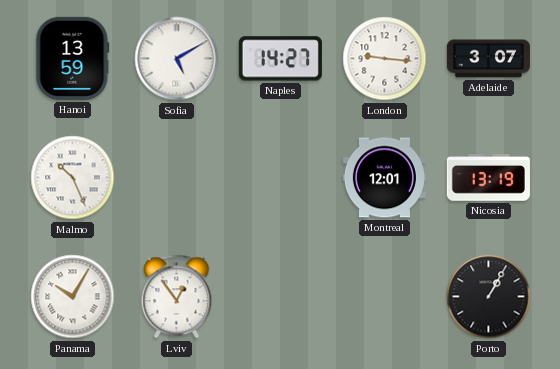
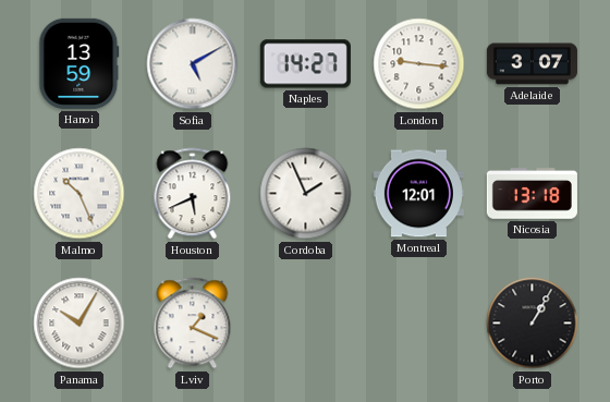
Houston: none -> 5:41 (193, 194)
Cordoba: none -> 1:56 (306, 194)
Nicosia: 13:19 -> 13:18 (532, 194)
Lviv: 12:54 -> 1:19 (193, 324)
